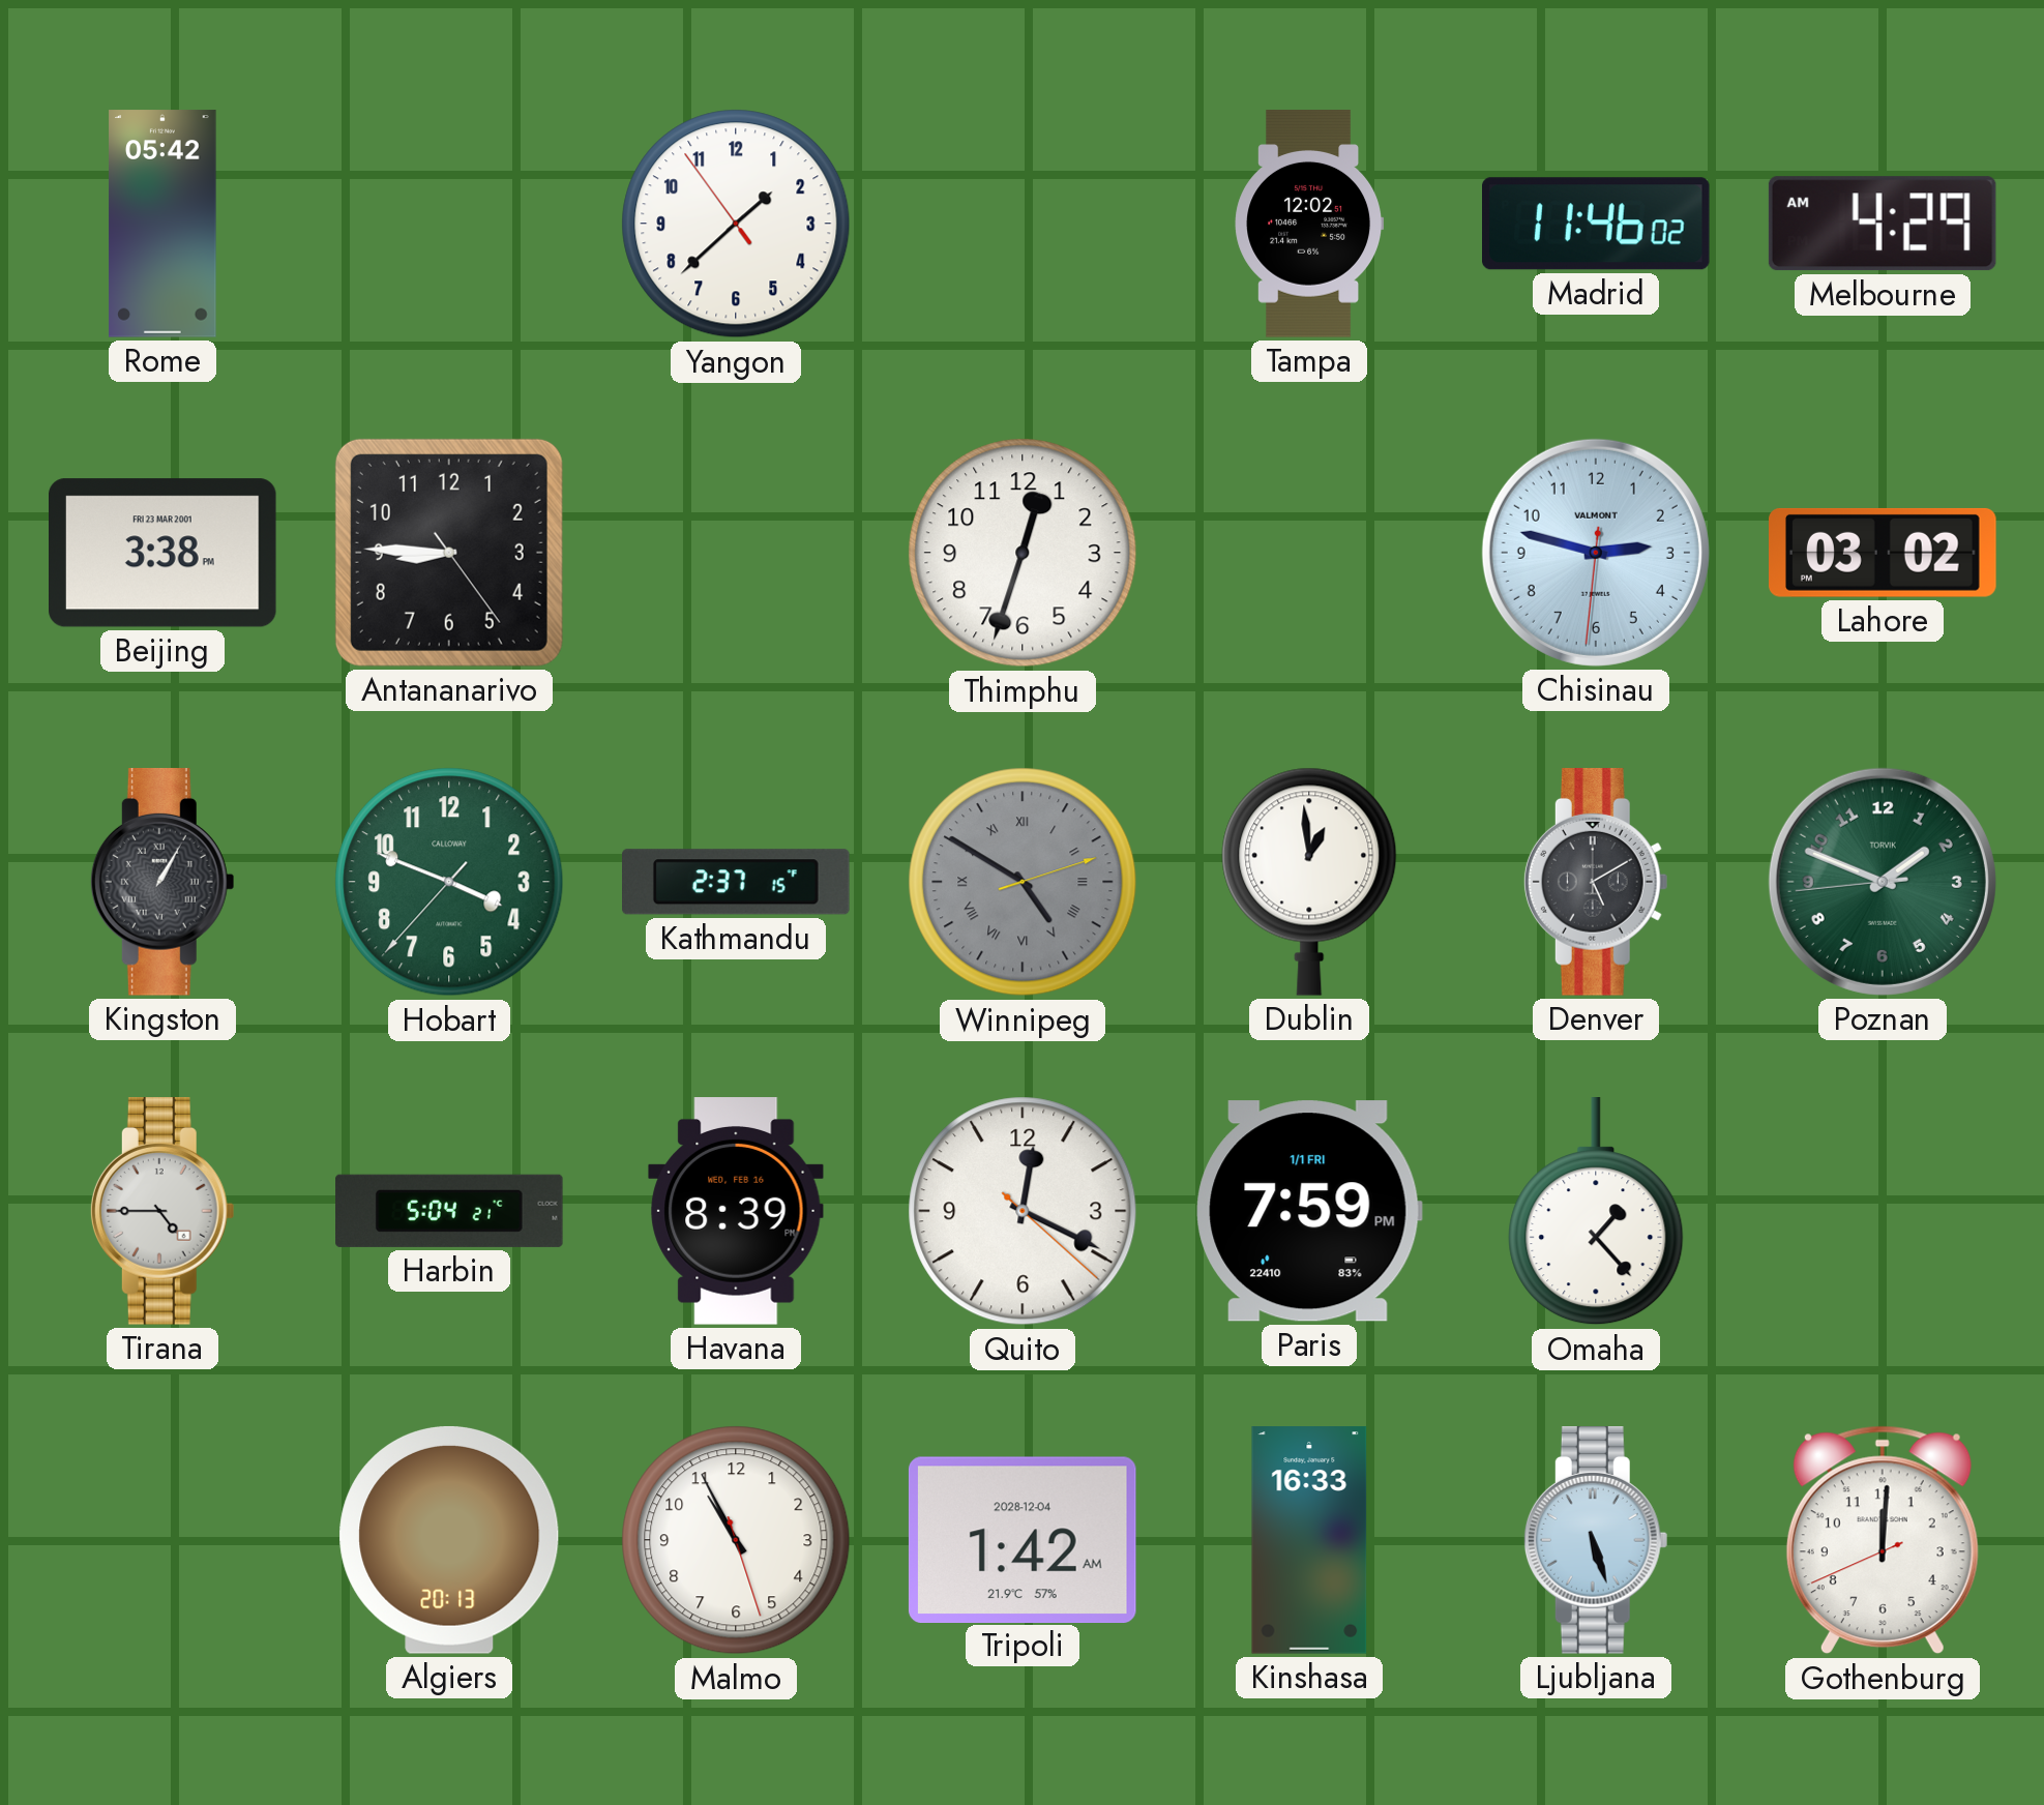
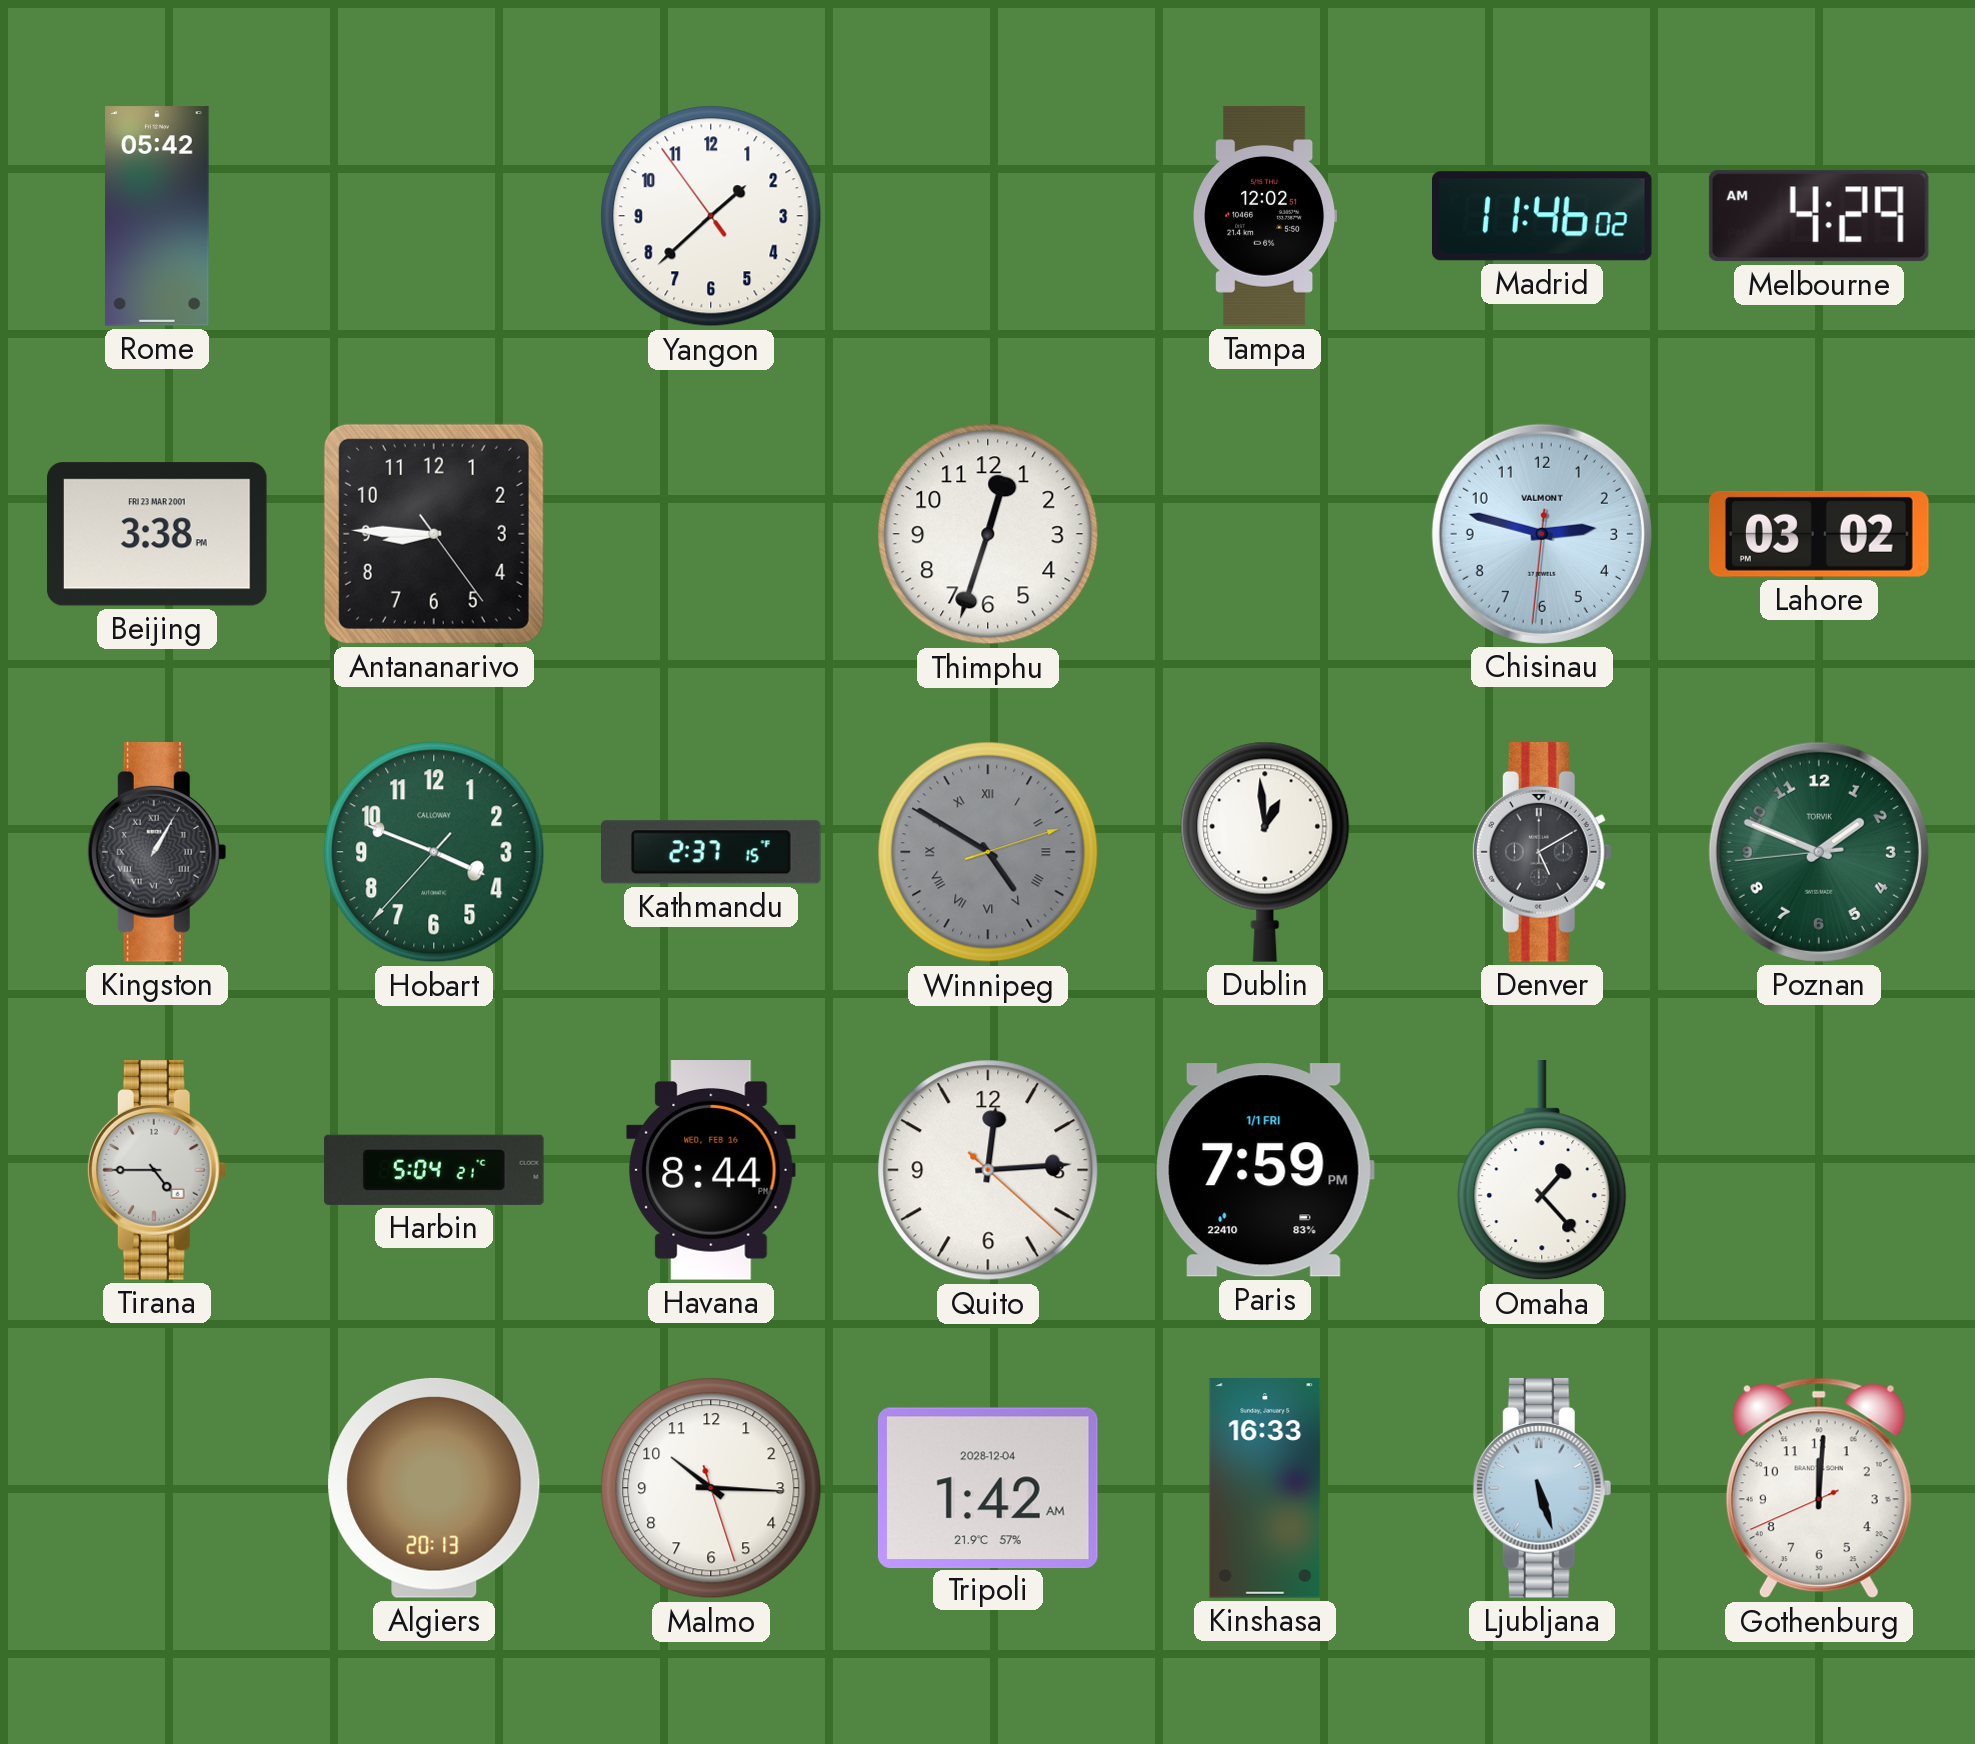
Havana: 8:39 -> 8:44 (711, 1170)
Quito: 12:19 -> 12:14 (988, 1170)
Malmo: 10:55 -> 10:15 (711, 1488)
